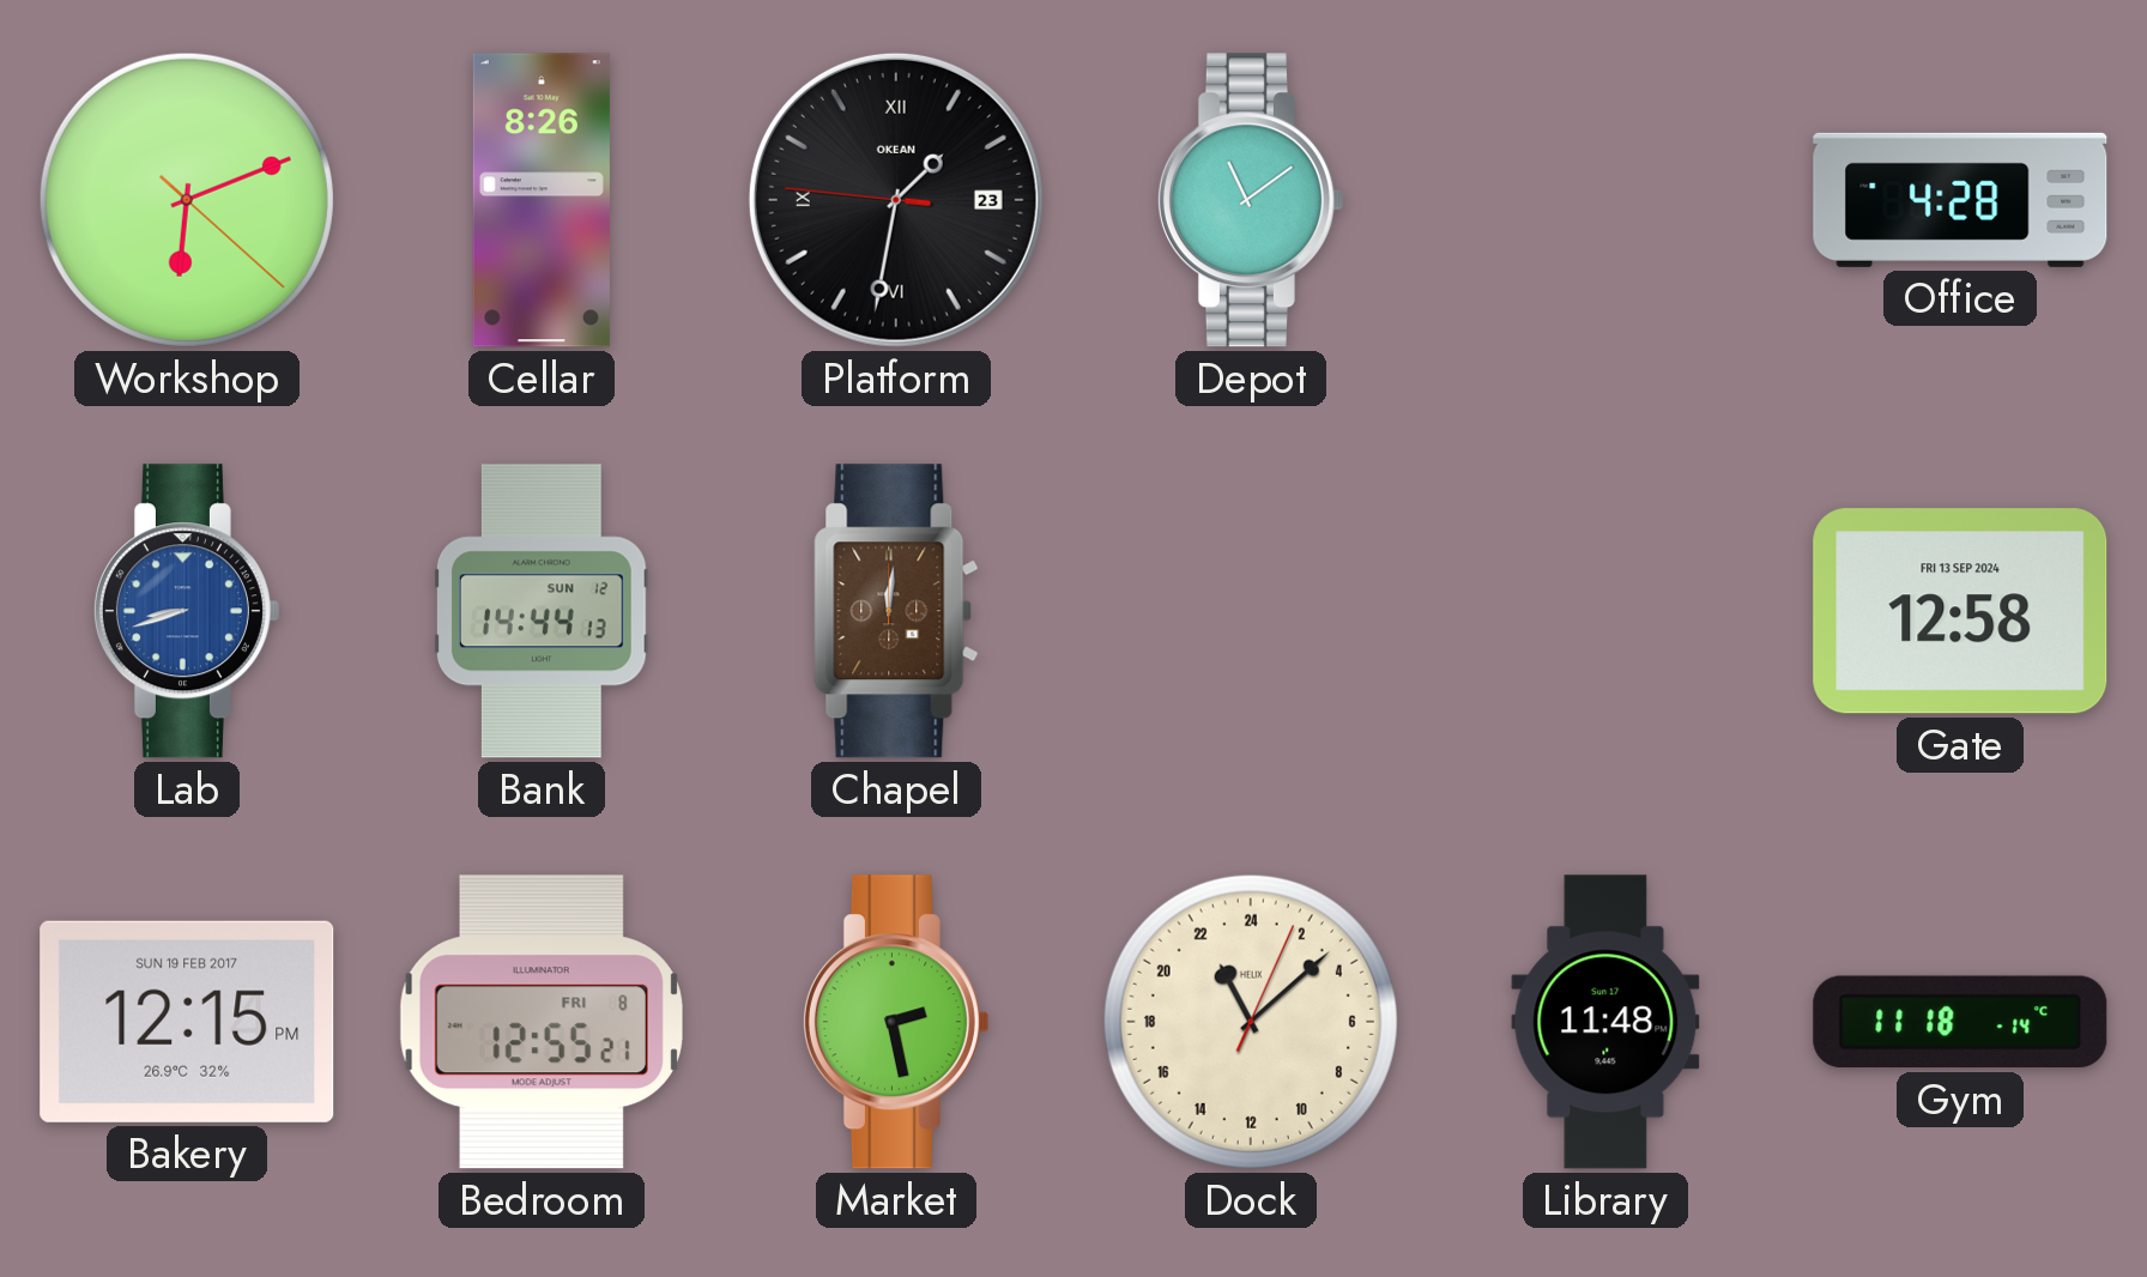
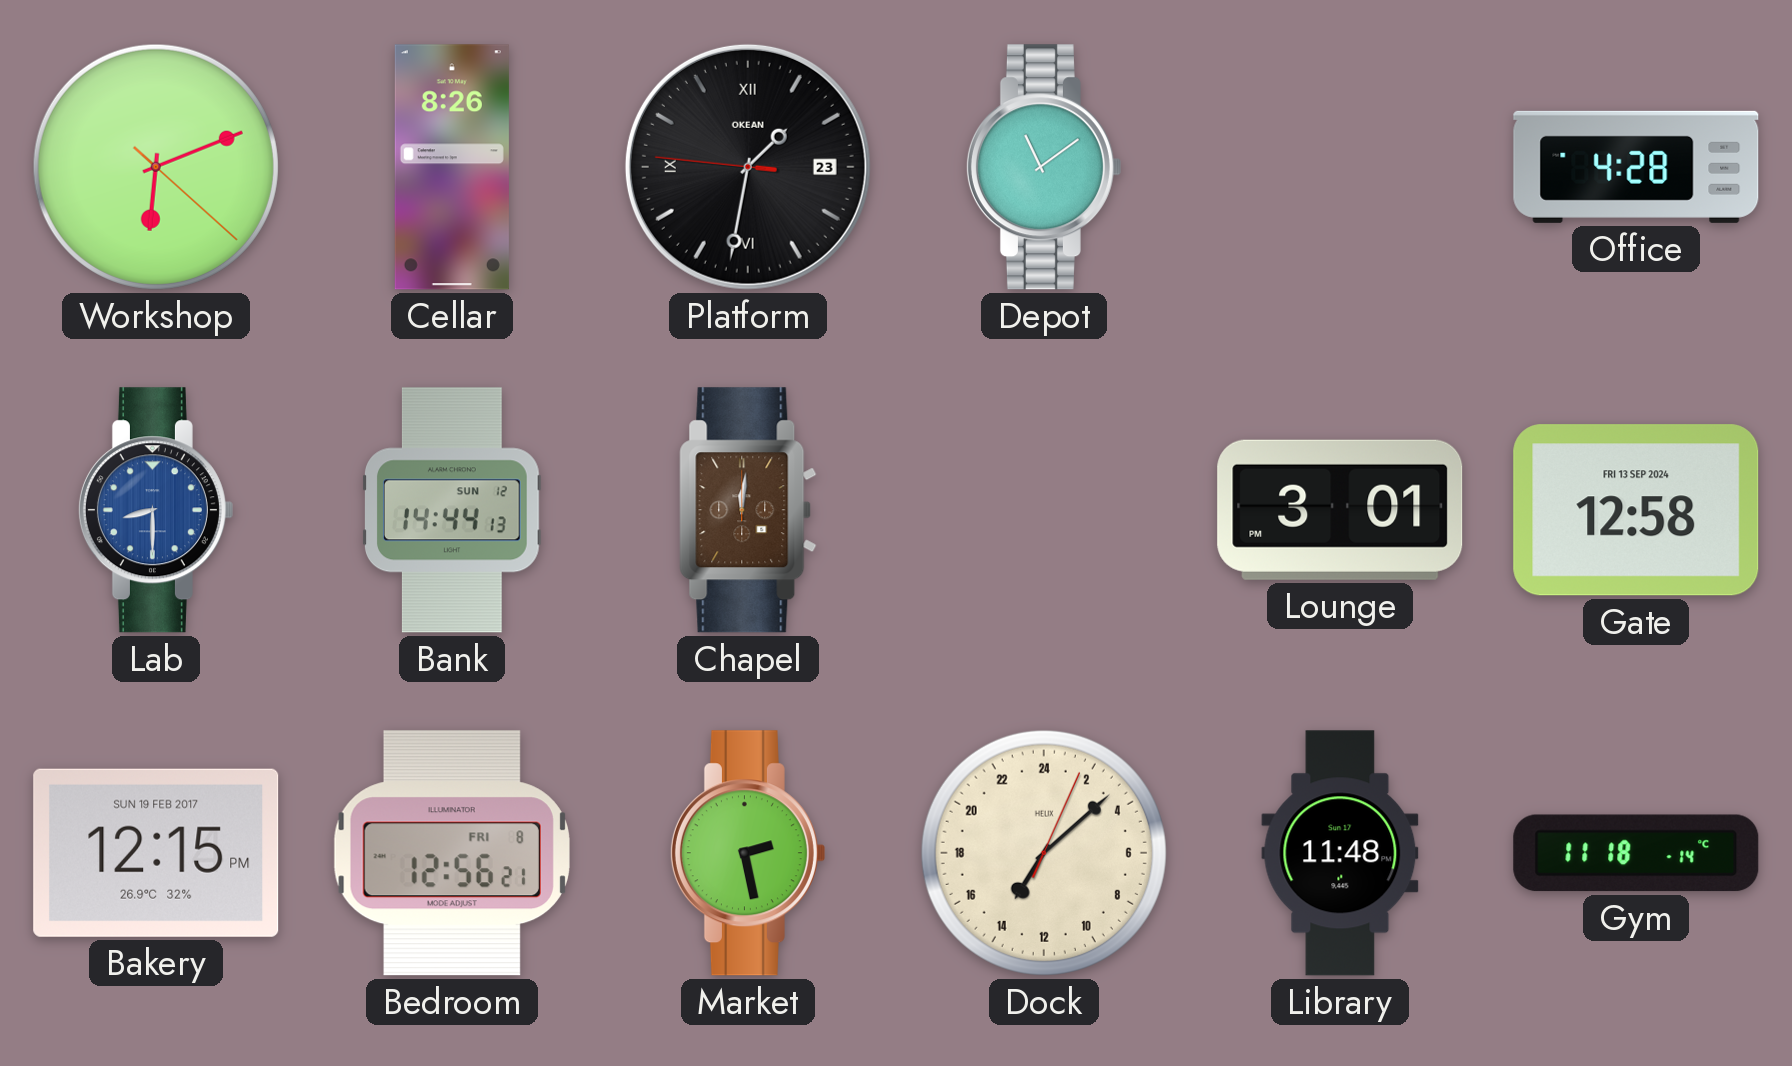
Lab: 8:42 -> 8:30 (155, 510)
Lounge: none -> 3:01 (1340, 510)
Bedroom: 12:55 -> 12:56 (452, 853)
Dock: 22:08 -> 14:08 (1044, 853)
